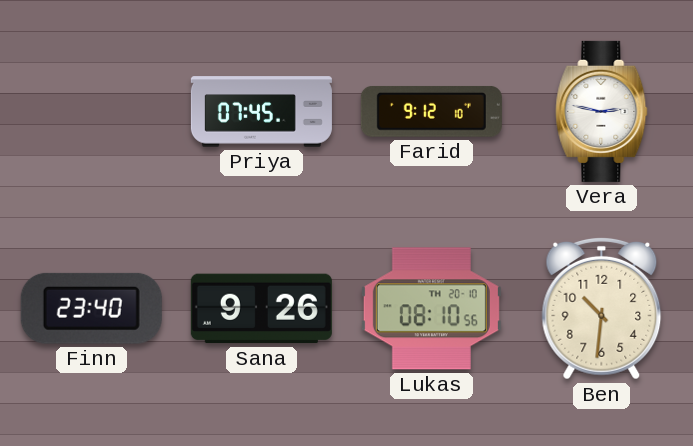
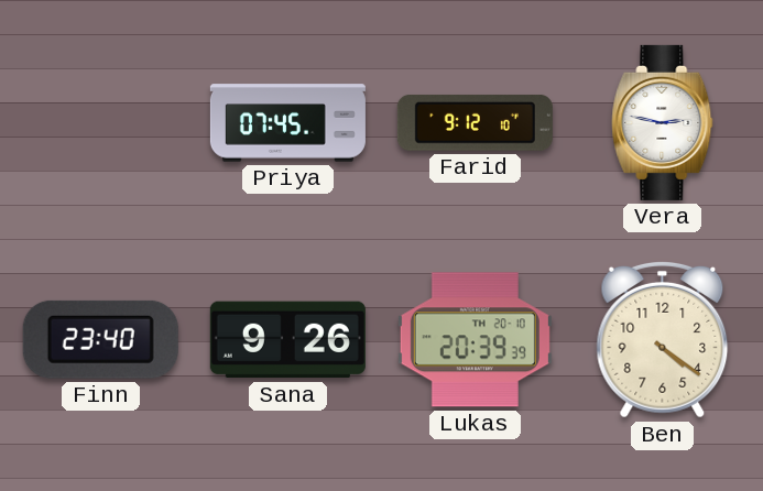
Lukas: 08:10 -> 20:39 (475, 340)
Ben: 10:31 -> 4:21 (663, 339)
